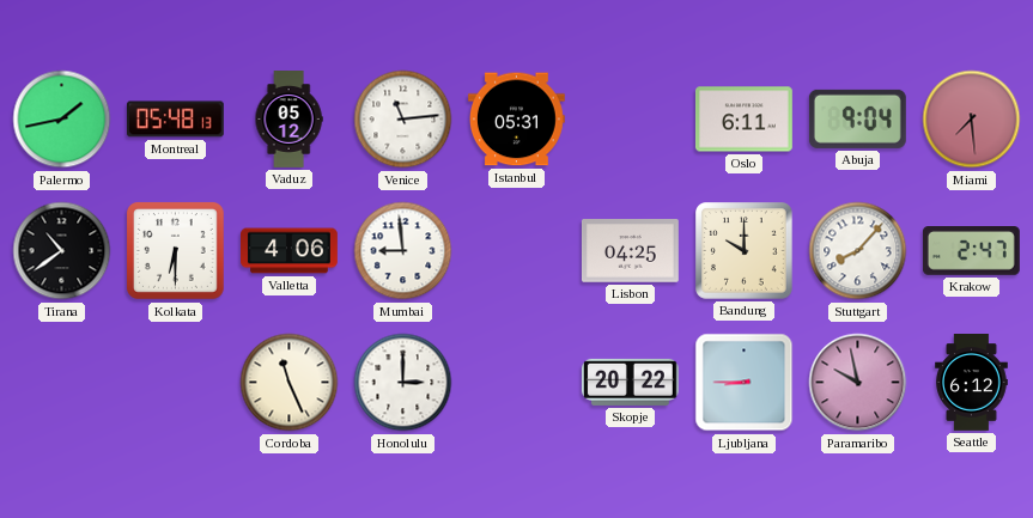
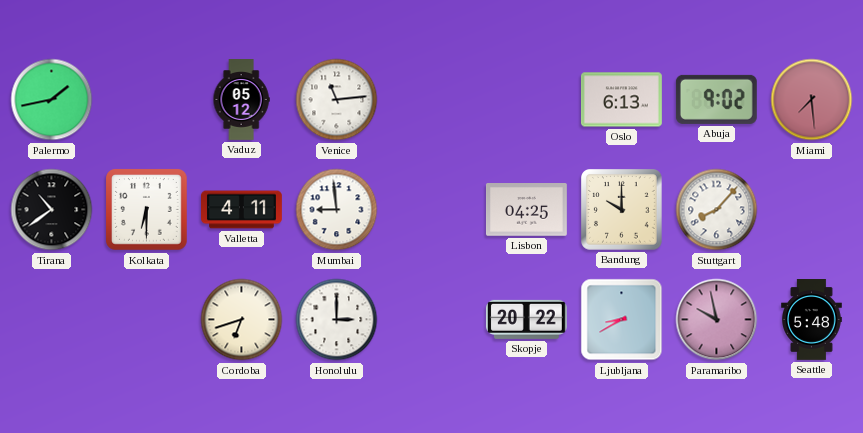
Montreal: 05:48 -> none (175, 120)
Istanbul: 05:31 -> none (516, 120)
Oslo: 6:11 -> 6:13 (621, 100)
Abuja: 9:04 -> 9:02 (716, 99)
Valletta: 4:06 -> 4:11 (242, 210)
Krakow: 2:47 -> none (971, 251)
Cordoba: 11:26 -> 6:42 (242, 320)
Ljubljana: 8:45 -> 8:40 (622, 320)
Seattle: 6:12 -> 5:48 (812, 320)
